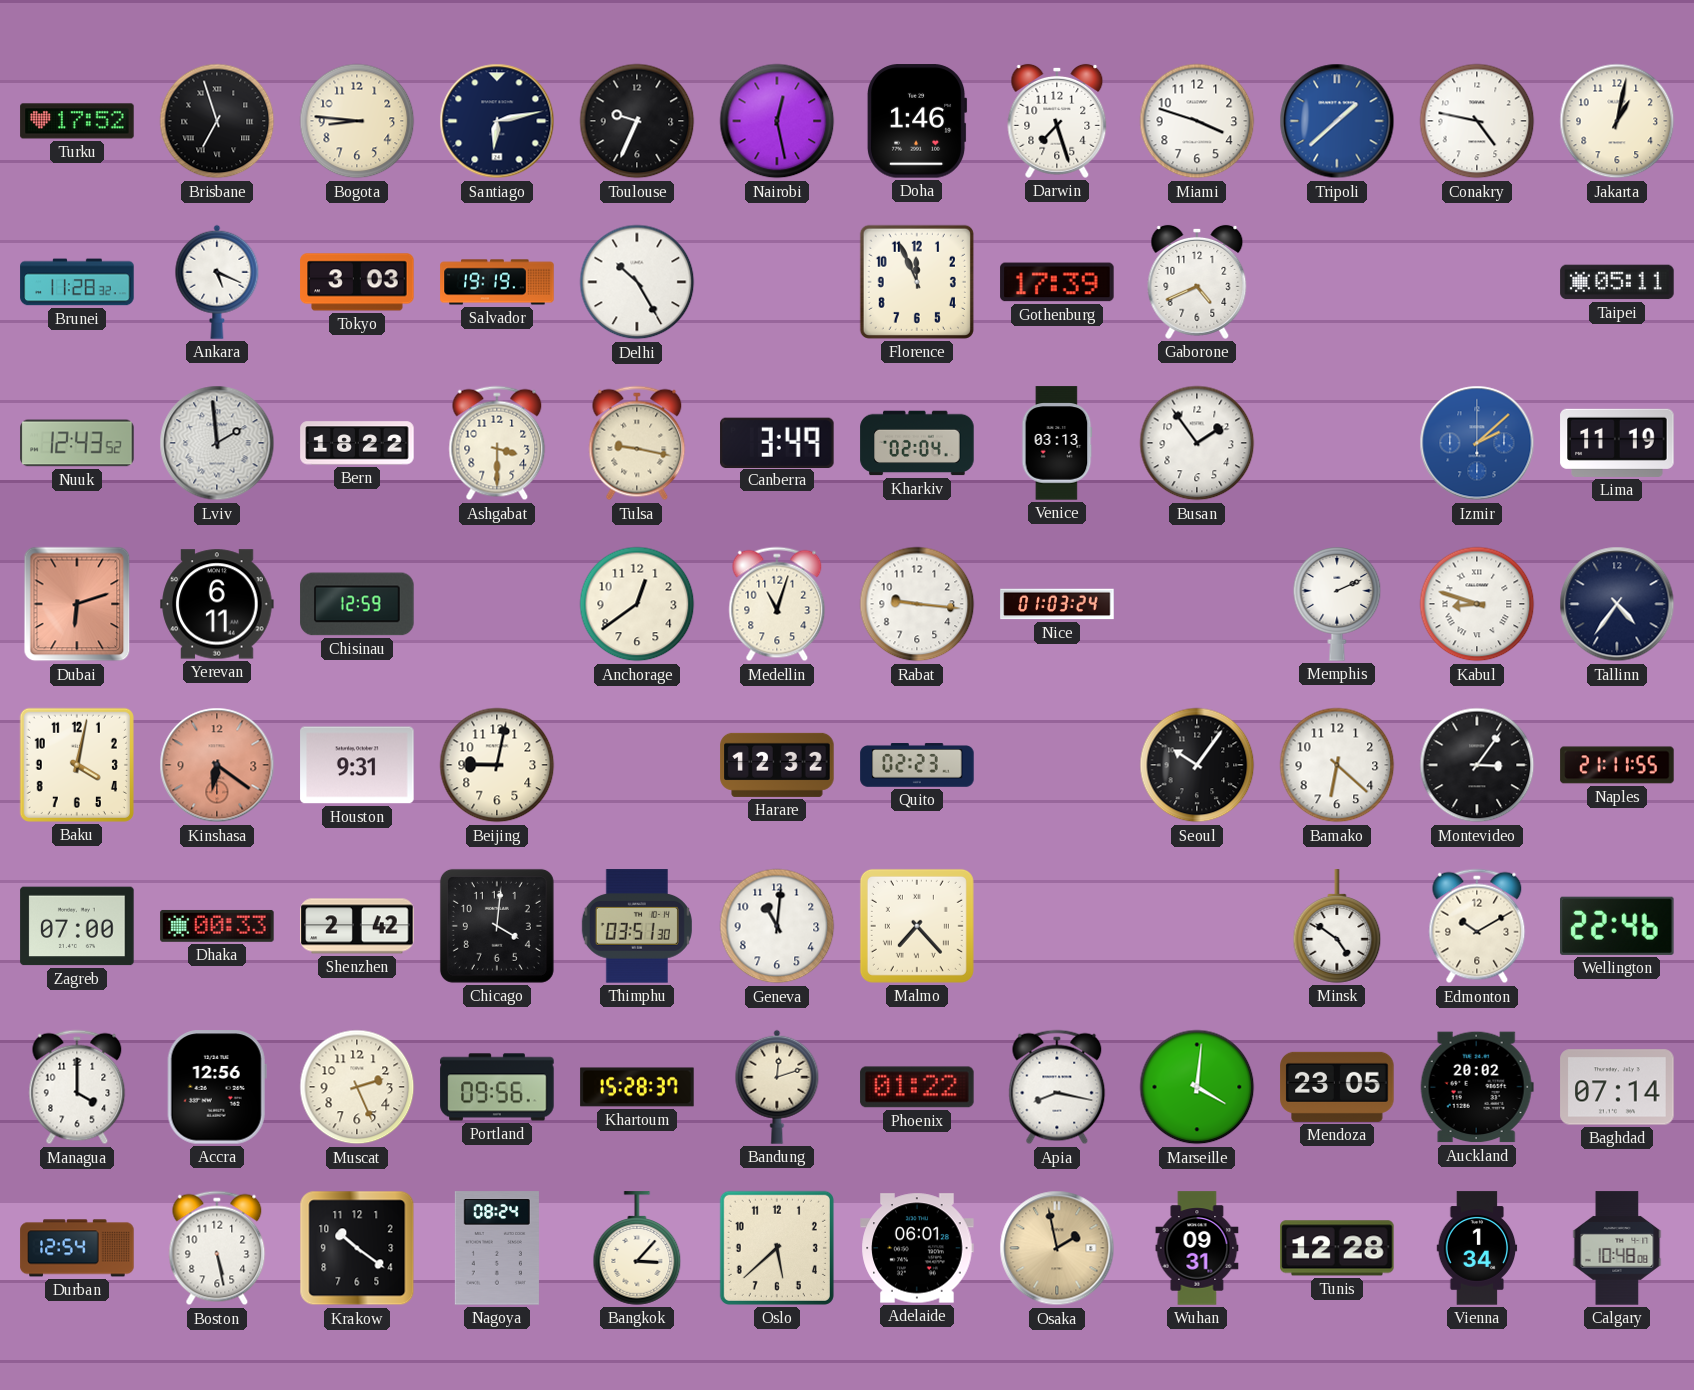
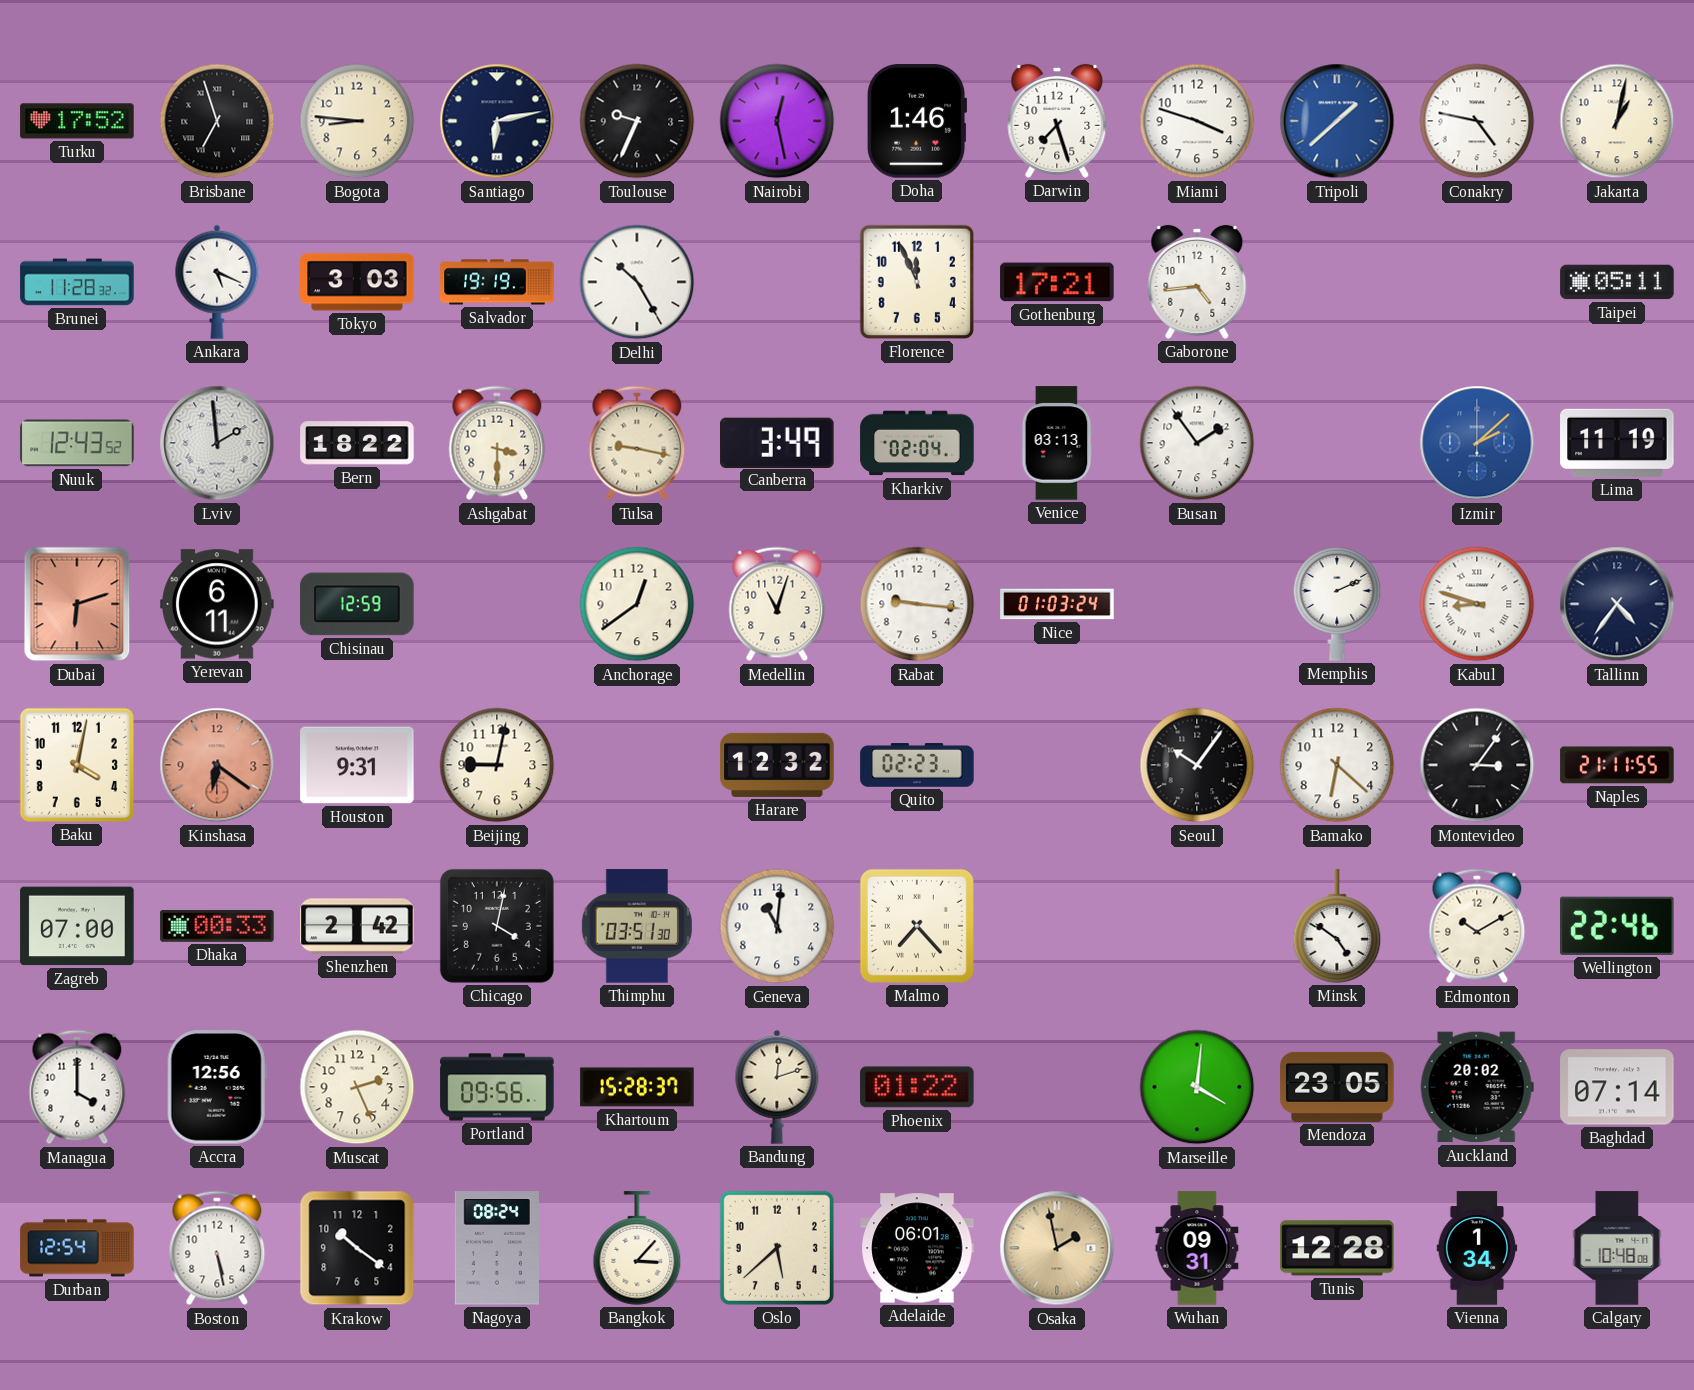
Gothenburg: 17:39 -> 17:21 (1057, 282)
Gaborone: 4:41 -> 4:44 (1197, 282)
Chicago: 4:01 -> 4:02 (497, 926)
Apia: 8:17 -> none (1057, 1087)
